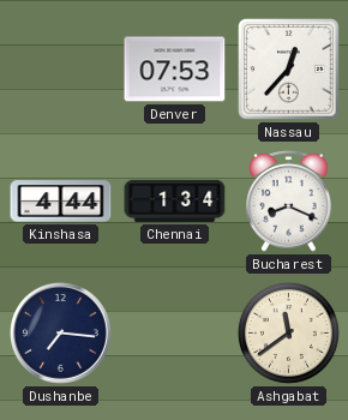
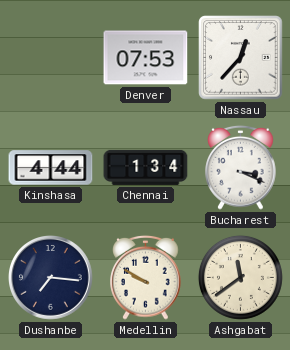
Bucharest: 8:19 -> 3:19 (241, 167)
Medellin: none -> 9:50 (146, 277)
